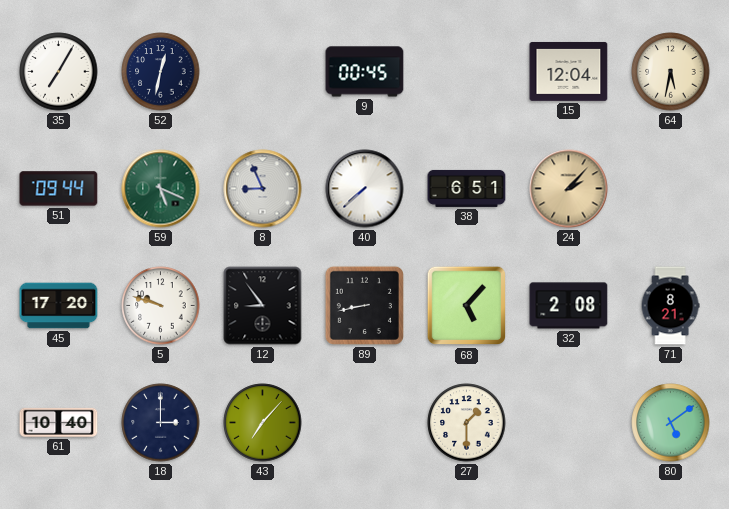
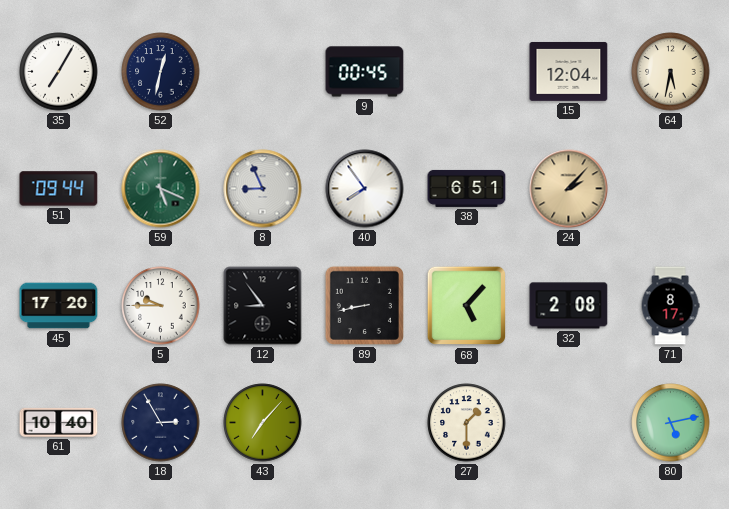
40: 7:38 -> 7:54 (365, 189)
5: 9:48 -> 9:45 (161, 306)
71: 8:21 -> 8:17 (670, 306)
18: 3:00 -> 2:55 (161, 423)
80: 5:09 -> 5:13 (671, 423)
